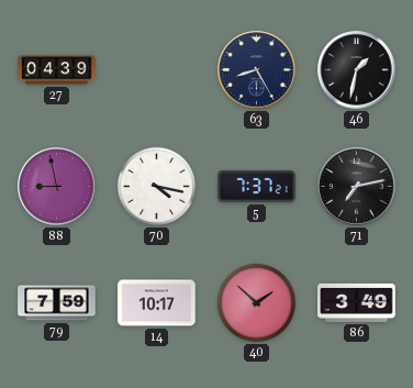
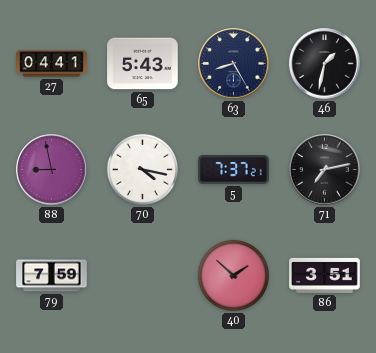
27: 04:39 -> 04:41 (52, 64)
65: none -> 5:43 (143, 64)
14: 10:17 -> none (157, 303)
86: 3:49 -> 3:51 (325, 275)
